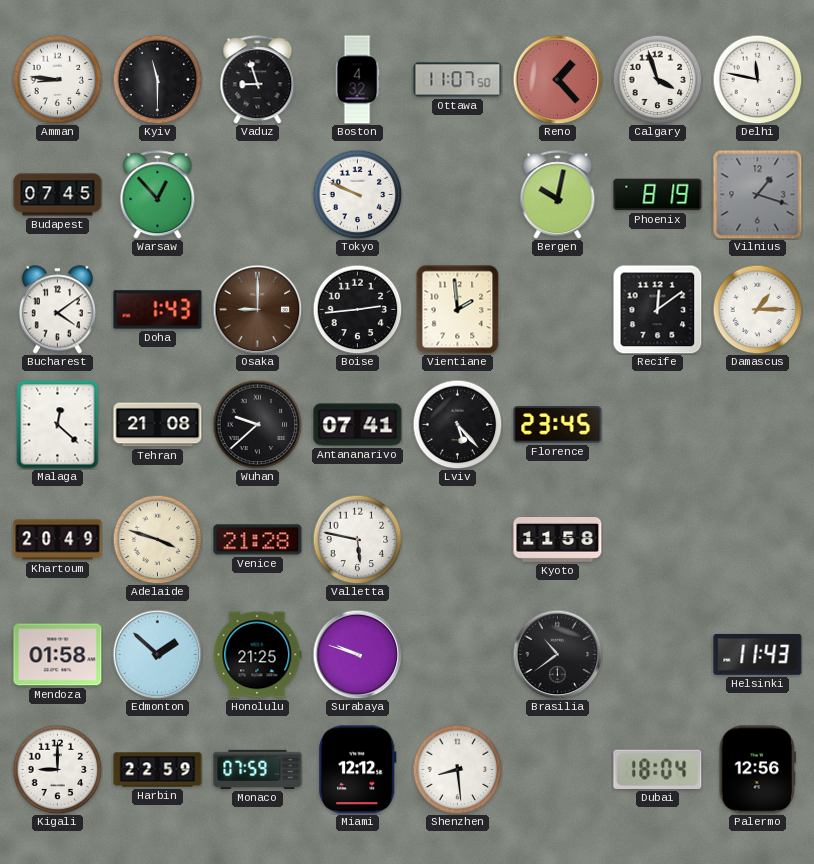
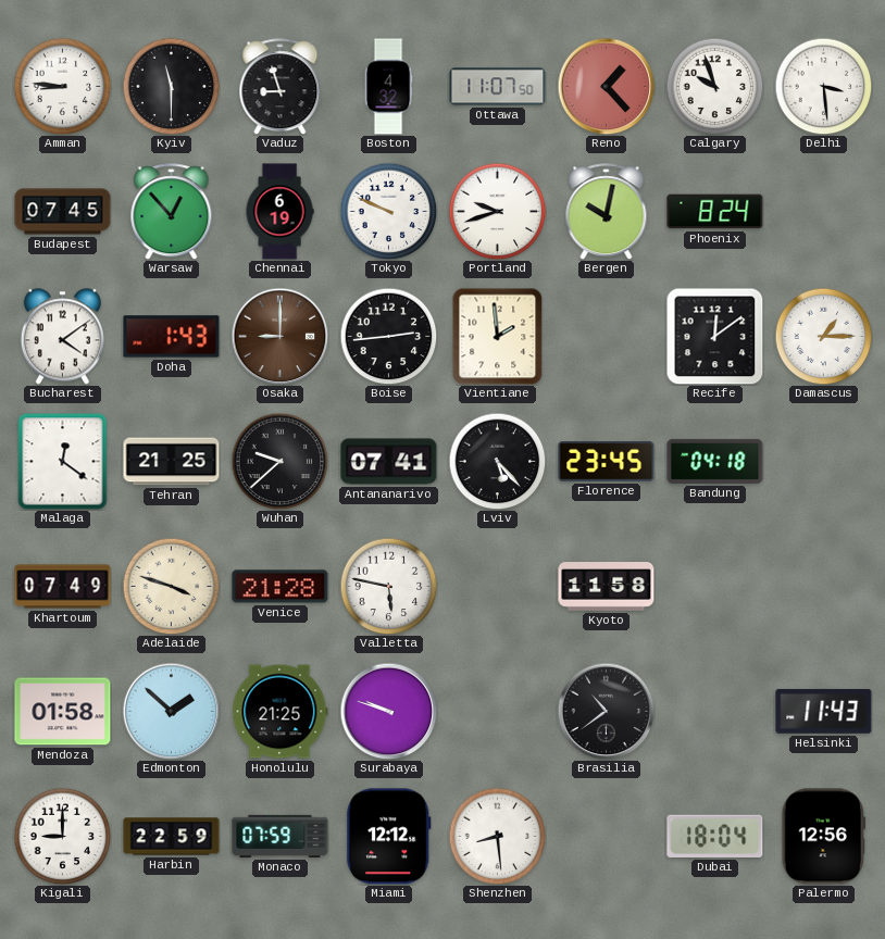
Calgary: 3:57 -> 9:57 (714, 86)
Delhi: 11:47 -> 3:29 (823, 86)
Chennai: none -> 6:19 (279, 212)
Portland: none -> 9:42 (497, 211)
Phoenix: 8:19 -> 8:24 (715, 212)
Vilnius: 1:18 -> none (757, 194)
Malaga: 12:22 -> 12:21 (63, 462)
Tehran: 21:08 -> 21:25 (172, 462)
Bandung: none -> 04:18 (715, 461)
Khartoum: 20:49 -> 07:49 (63, 587)
